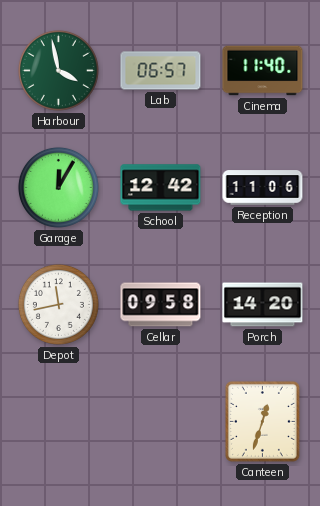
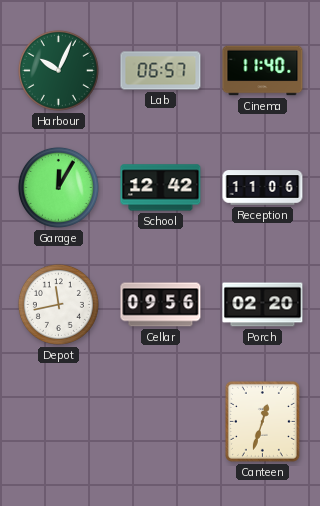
Harbour: 3:58 -> 10:04 (58, 70)
Cellar: 09:58 -> 09:56 (161, 305)
Porch: 14:20 -> 02:20 (263, 305)
